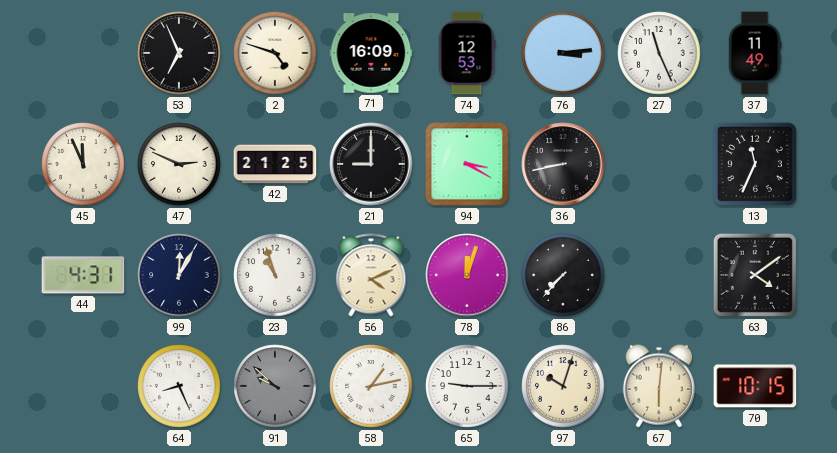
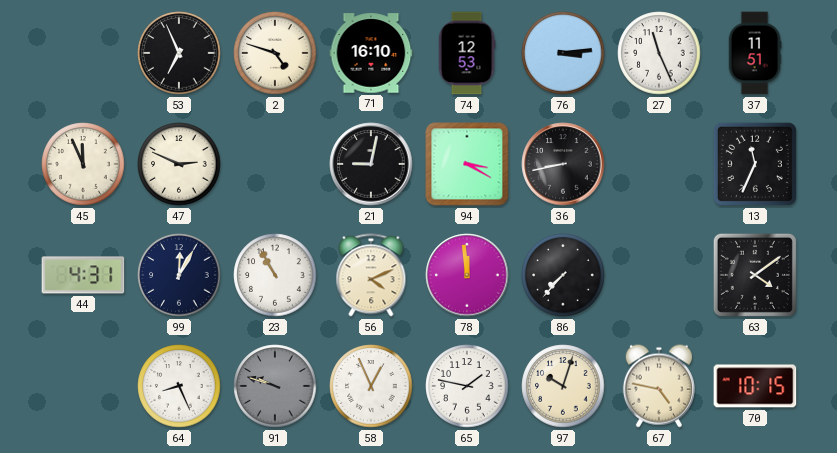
71: 16:09 -> 16:10 (371, 53)
37: 11:49 -> 11:51 (755, 53)
42: 21:25 -> none (275, 164)
21: 9:00 -> 9:02 (371, 164)
23: 10:57 -> 10:55 (275, 275)
78: 12:03 -> 11:59 (467, 275)
91: 9:52 -> 9:48 (275, 386)
58: 1:13 -> 12:56 (371, 386)
65: 9:15 -> 1:47 (467, 386)
67: 6:01 -> 4:47 (659, 386)
